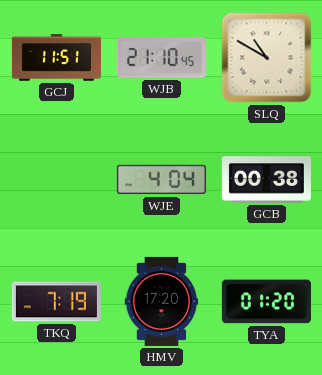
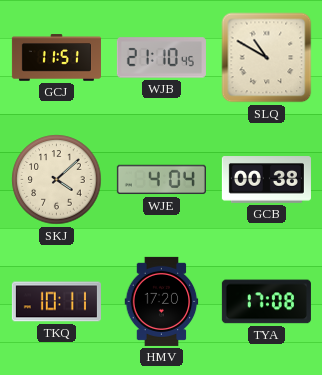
SKJ: none -> 4:08 (57, 180)
TKQ: 7:19 -> 10:11 (56, 302)
TYA: 01:20 -> 17:08 (266, 302)
